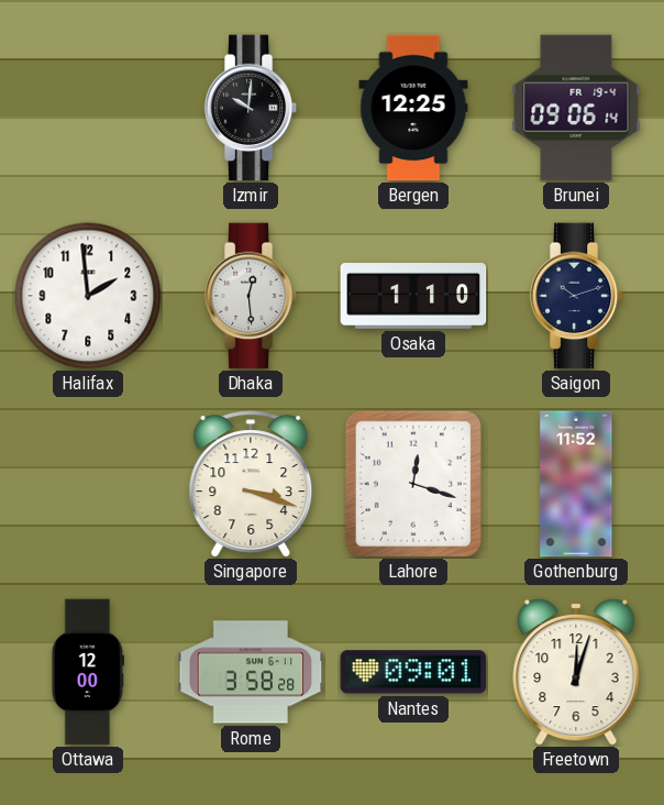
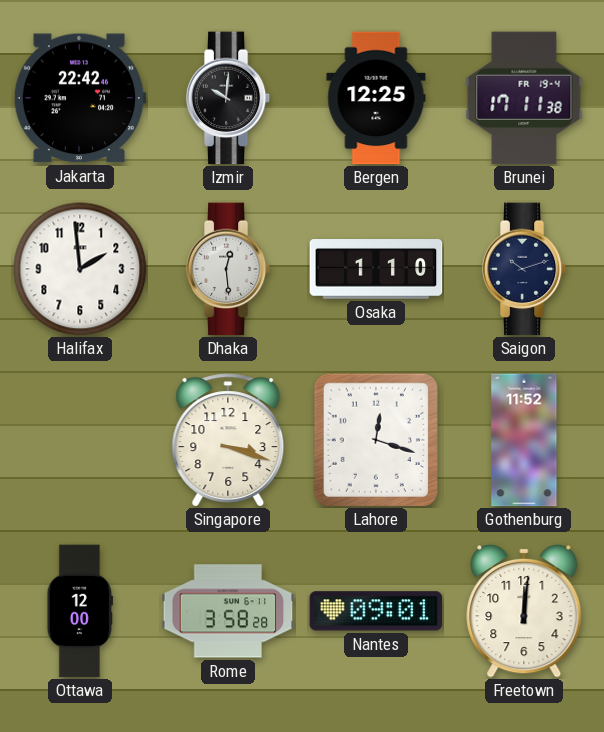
Jakarta: none -> 22:42 (80, 98)
Brunei: 09:06 -> 17:11 (524, 98)
Freetown: 12:03 -> 12:01 (524, 611)
